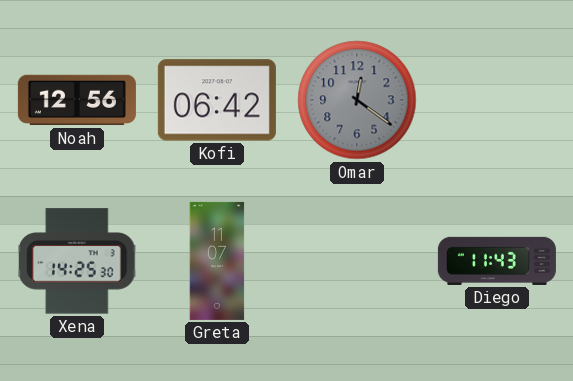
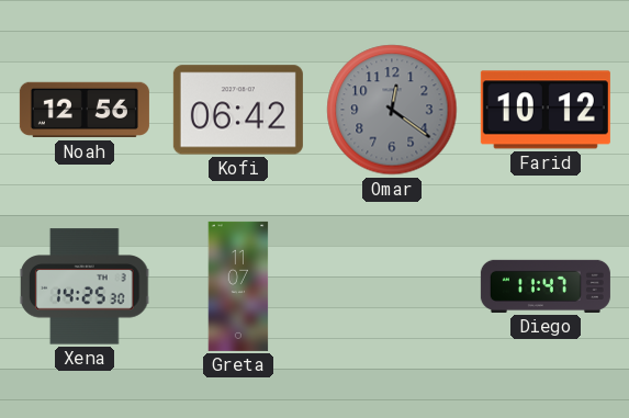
Farid: none -> 10:12 (546, 110)
Diego: 11:43 -> 11:47 (546, 286)
